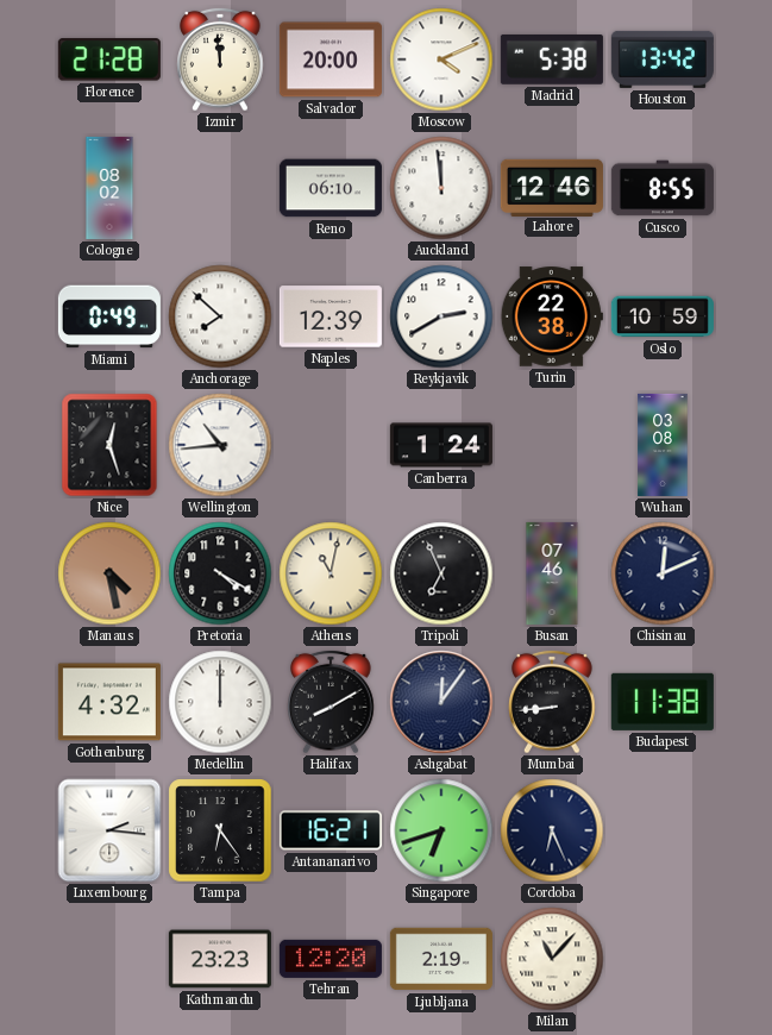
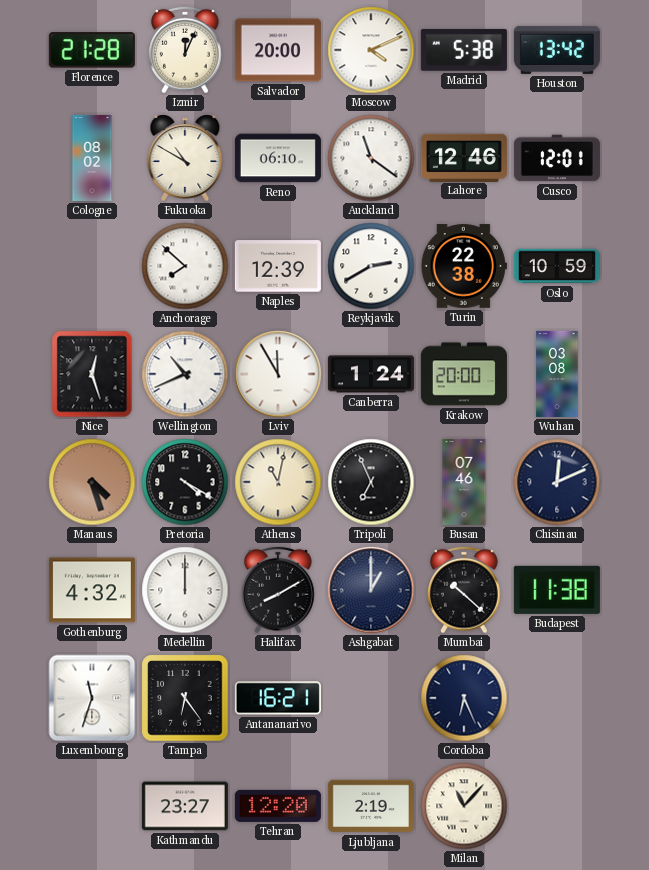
Izmir: 11:59 -> 12:04 (185, 50)
Fukuoka: none -> 10:50 (185, 158)
Auckland: 11:59 -> 11:21 (371, 158)
Cusco: 8:55 -> 12:01 (557, 158)
Miami: 0:49 -> none (109, 316)
Wellington: 10:44 -> 10:41 (185, 374)
Lviv: none -> 11:55 (278, 374)
Krakow: none -> 20:00 (464, 374)
Manaus: 4:28 -> 4:27 (92, 482)
Ashgabat: 12:06 -> 1:00 (371, 590)
Mumbai: 8:44 -> 10:22 (464, 590)
Luxembourg: 2:16 -> 11:33 (92, 698)
Singapore: 6:42 -> none (441, 830)
Kathmandu: 23:23 -> 23:27 (185, 806)
